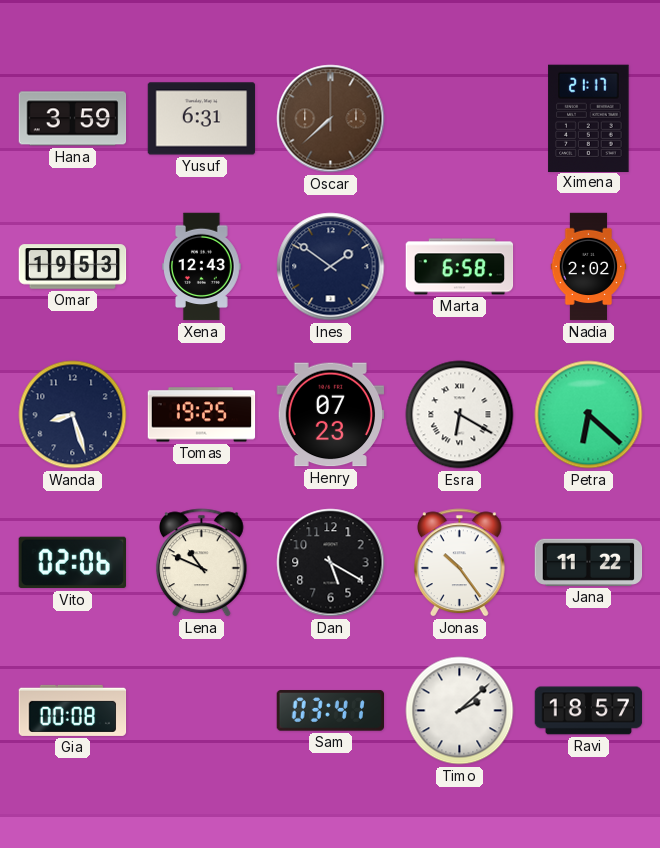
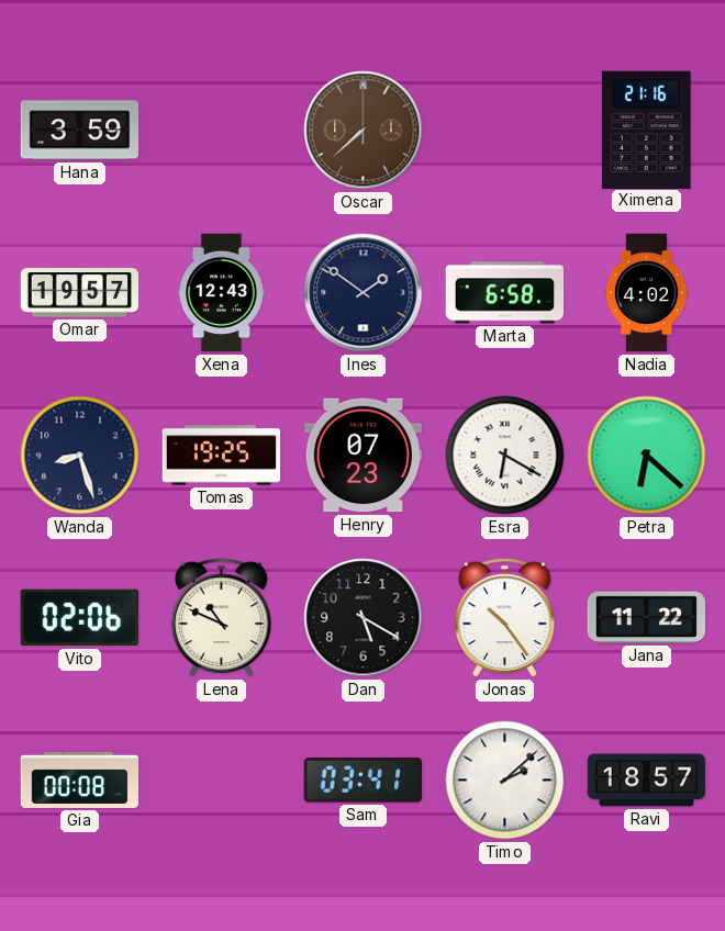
Yusuf: 6:31 -> none (202, 119)
Ximena: 21:17 -> 21:16 (647, 130)
Omar: 19:53 -> 19:57 (80, 293)
Nadia: 2:02 -> 4:02 (647, 293)
